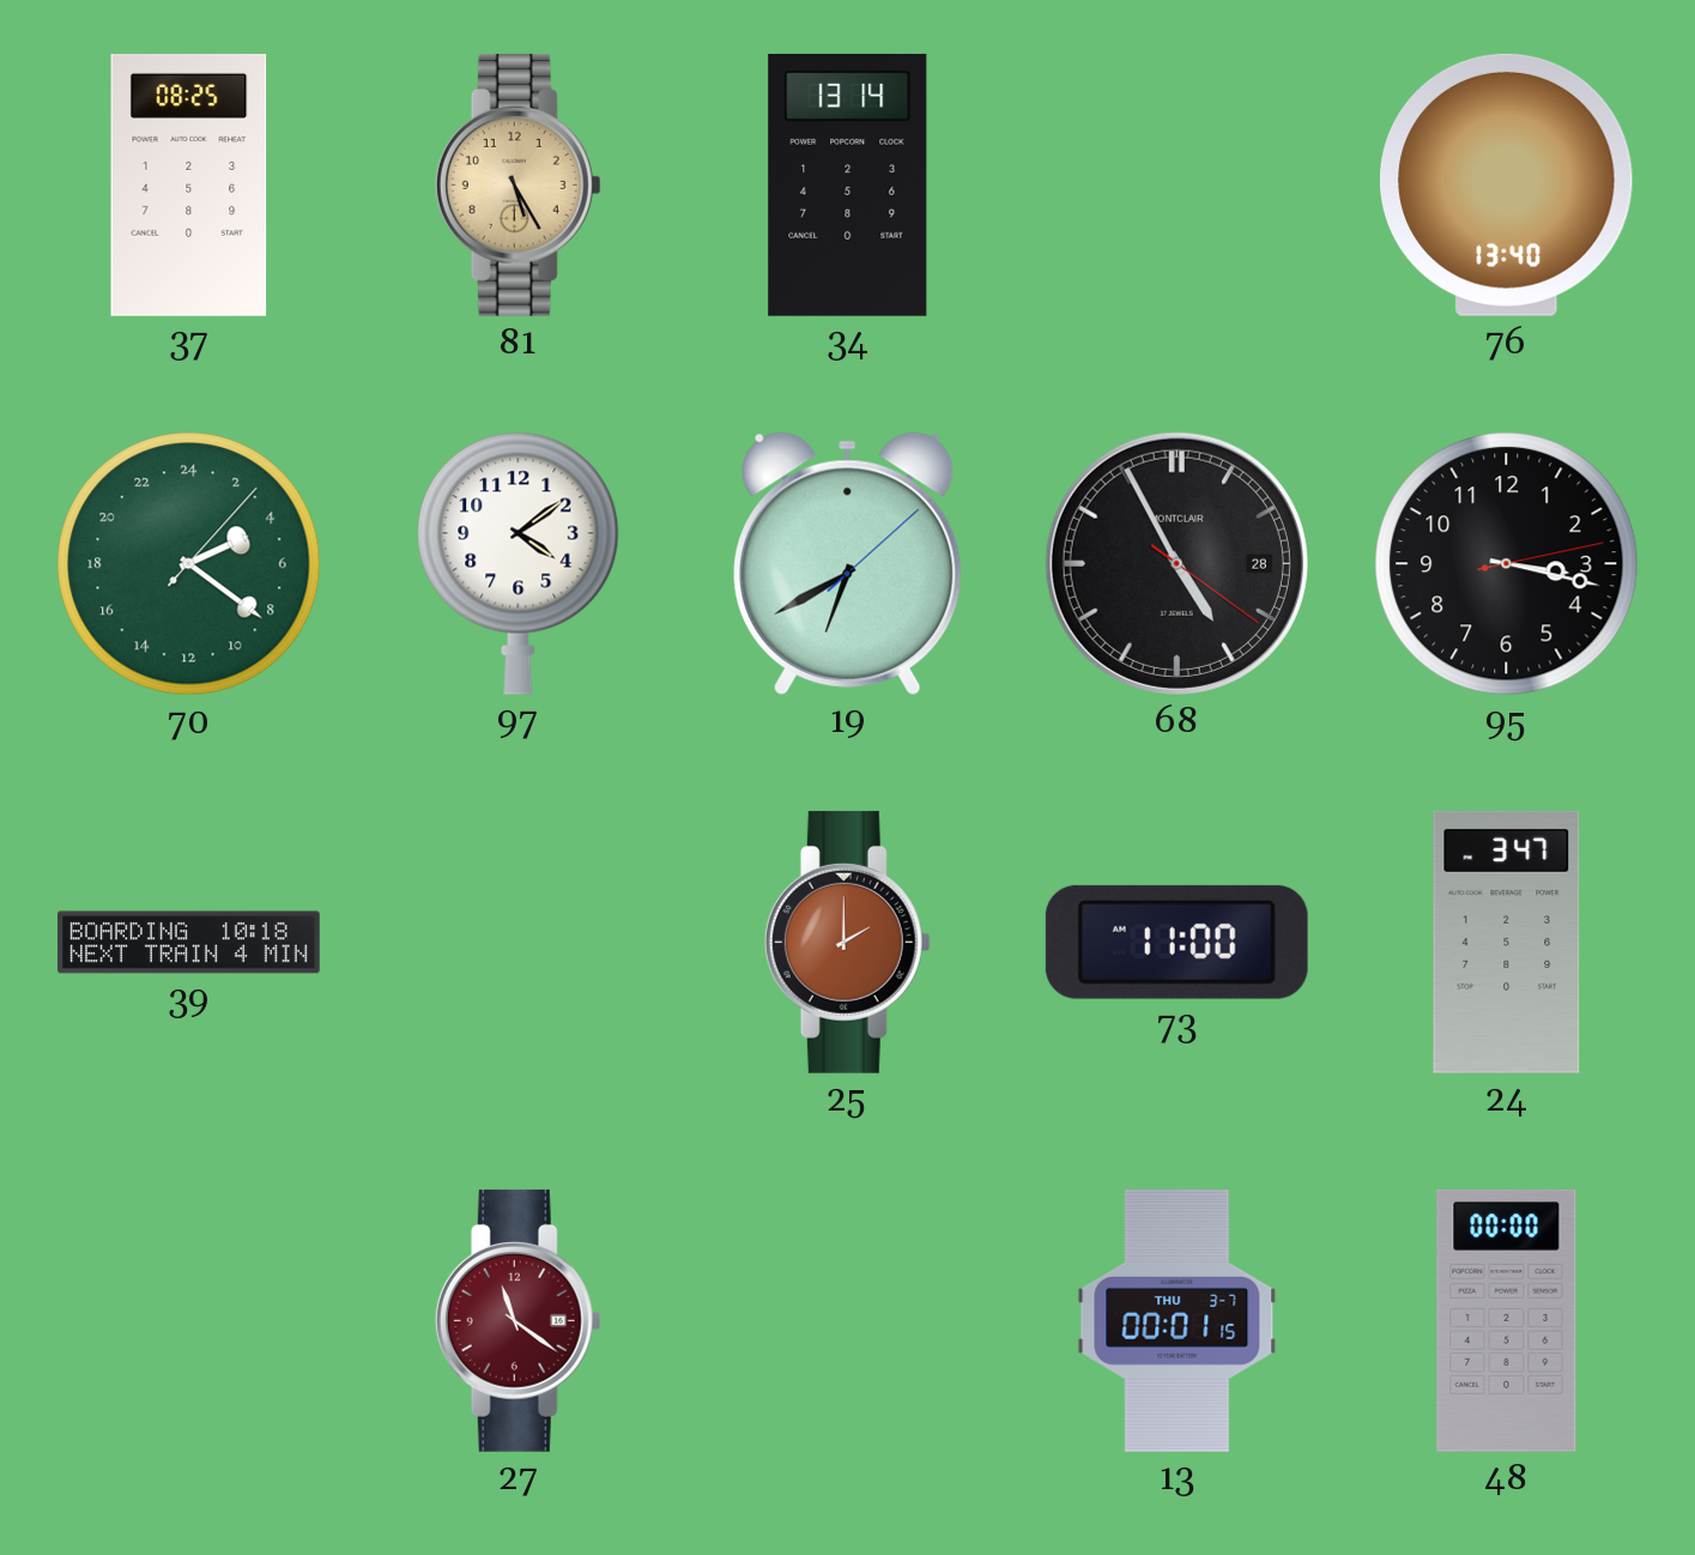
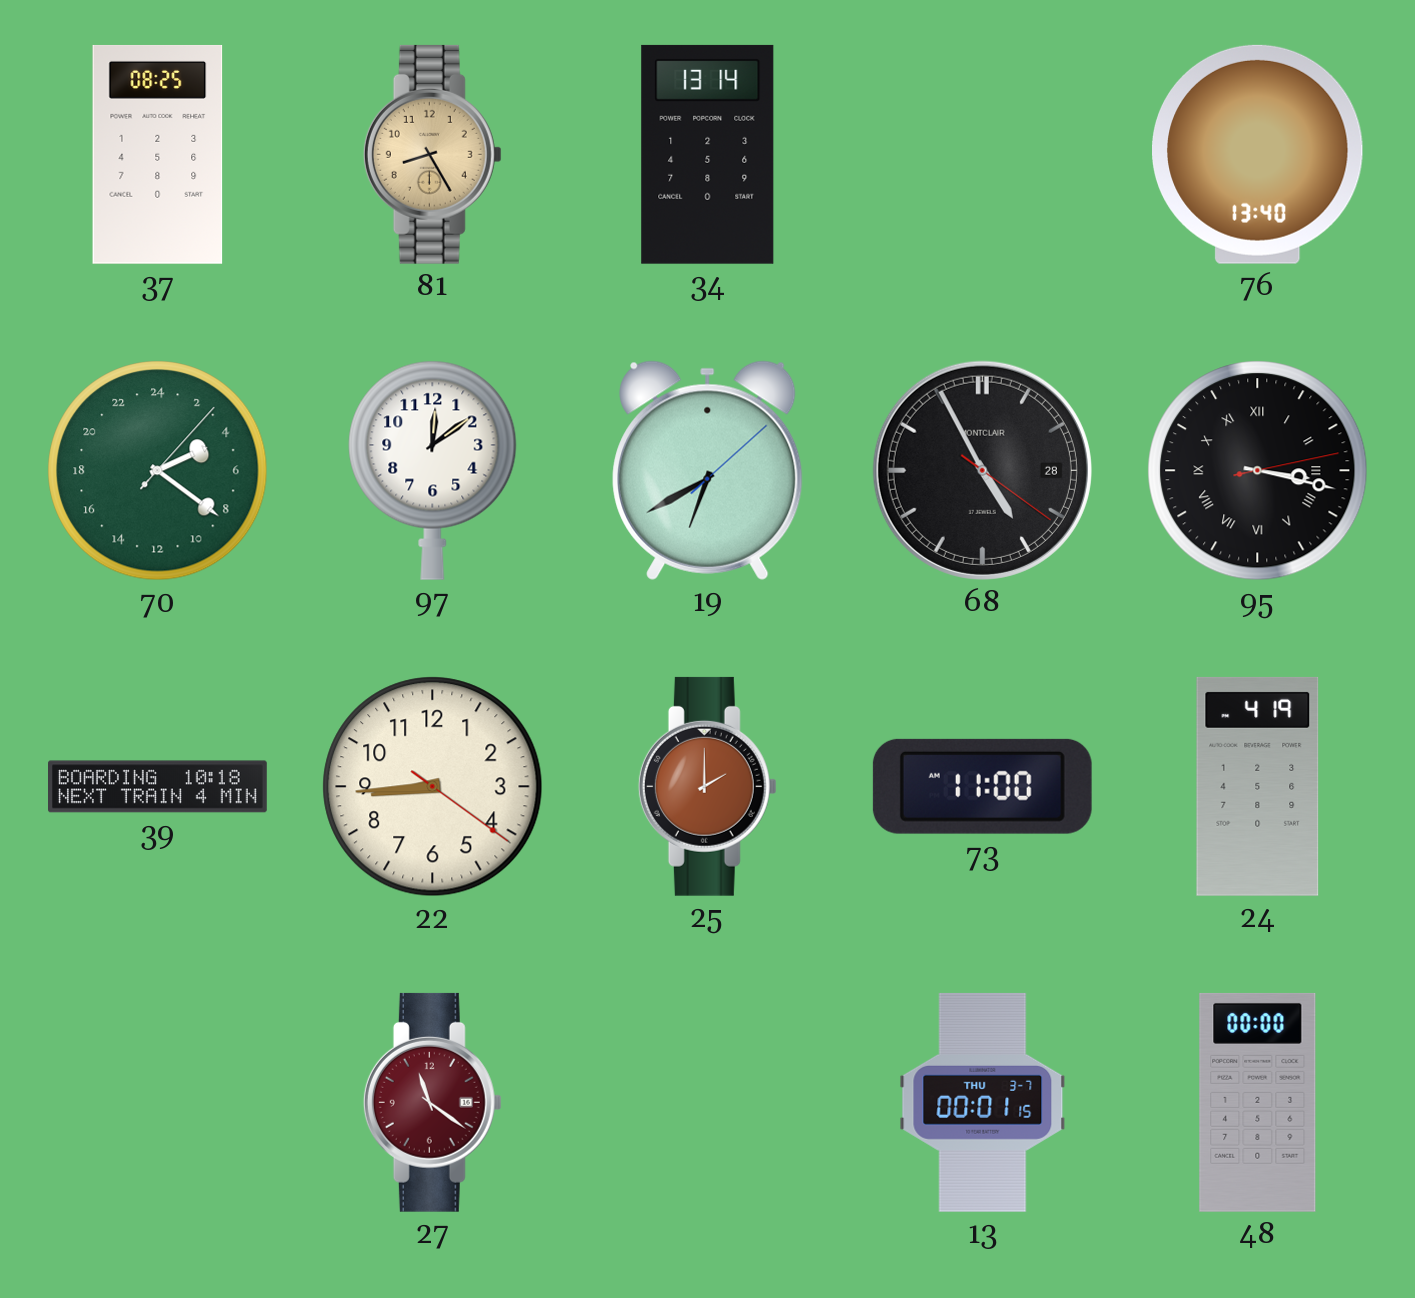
81: 5:25 -> 8:25 (432, 154)
97: 4:09 -> 12:09 (433, 470)
95 numerals: Arabic -> Roman (1258, 471)
22: none -> 8:44 (433, 787)
24: 3:47 -> 4:19 (1258, 786)
